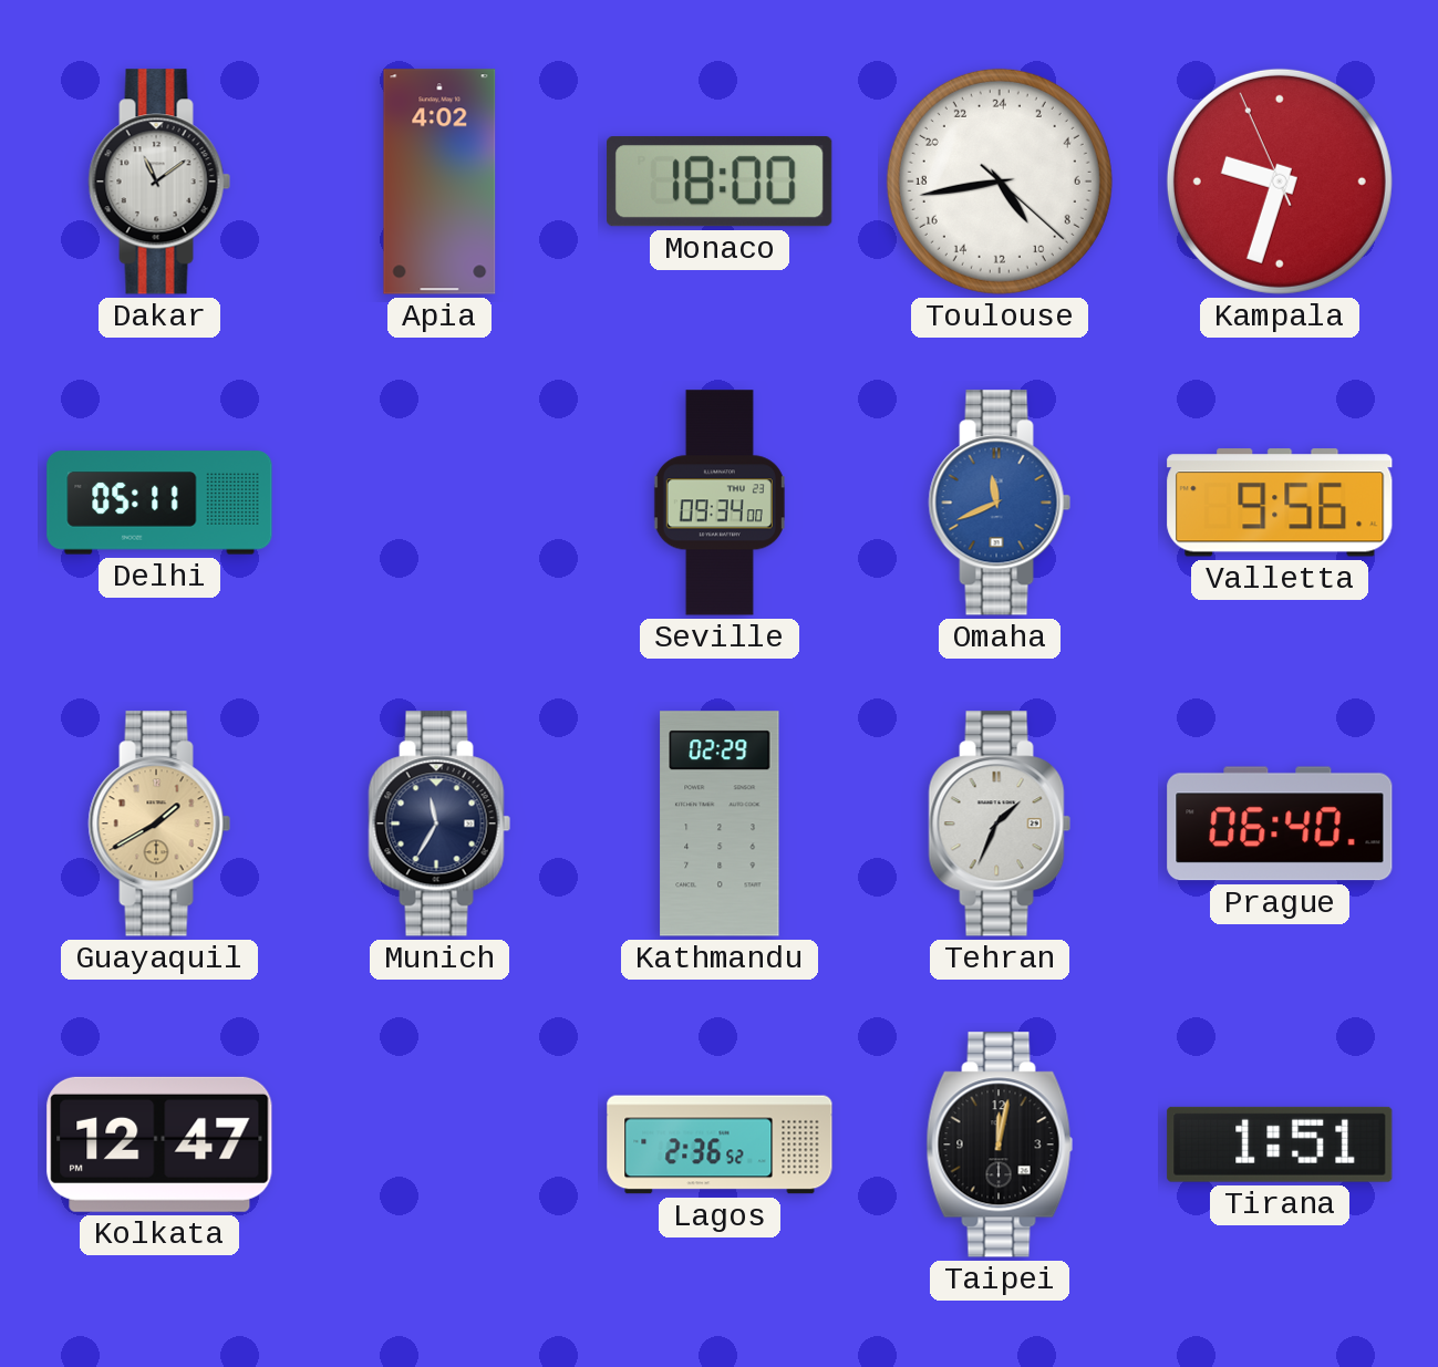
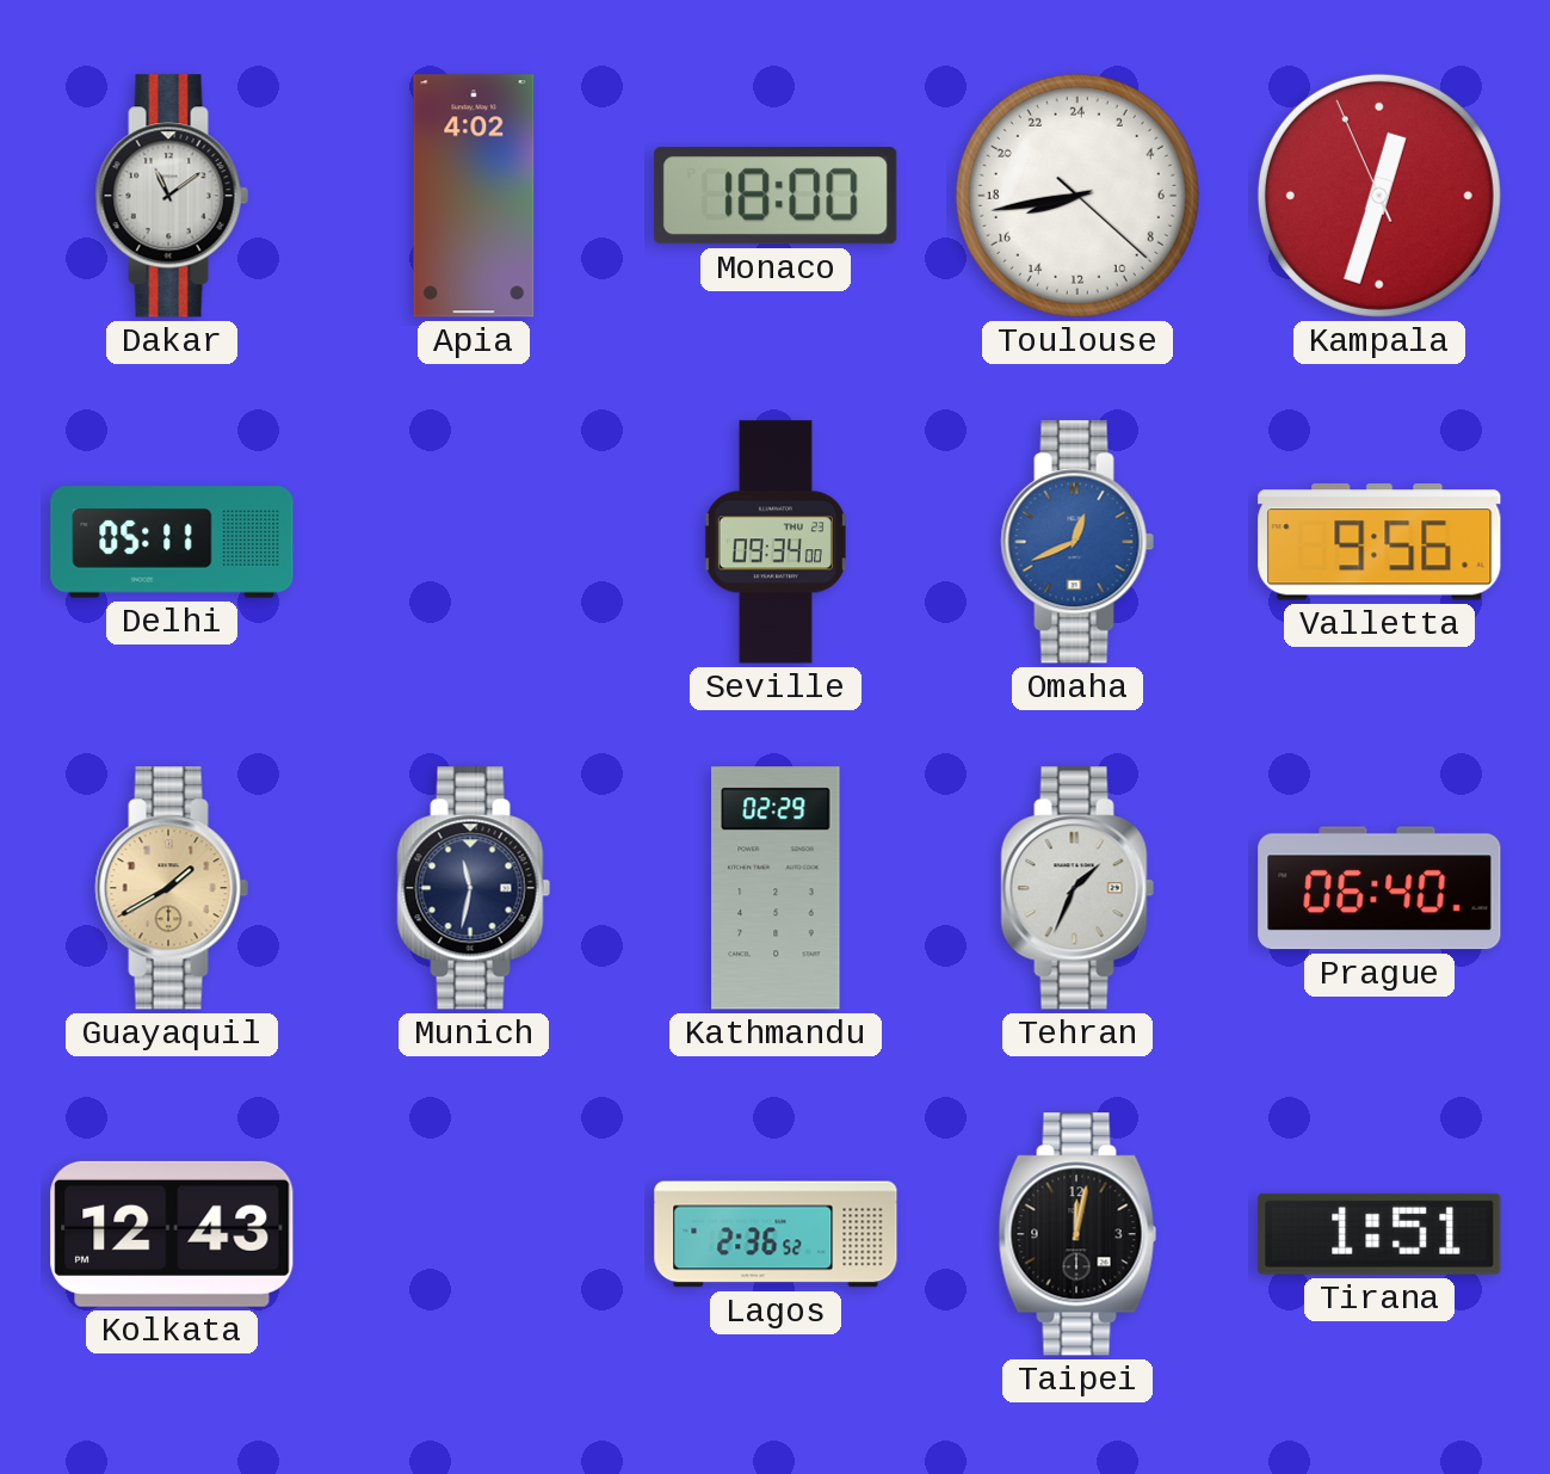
Toulouse: 9:43 -> 16:43 (1077, 196)
Kampala: 9:32 -> 12:32 (1379, 196)
Omaha: 11:41 -> 12:41 (1077, 542)
Munich: 11:35 -> 11:32 (474, 888)
Kolkata: 12:47 -> 12:43 (172, 1234)
